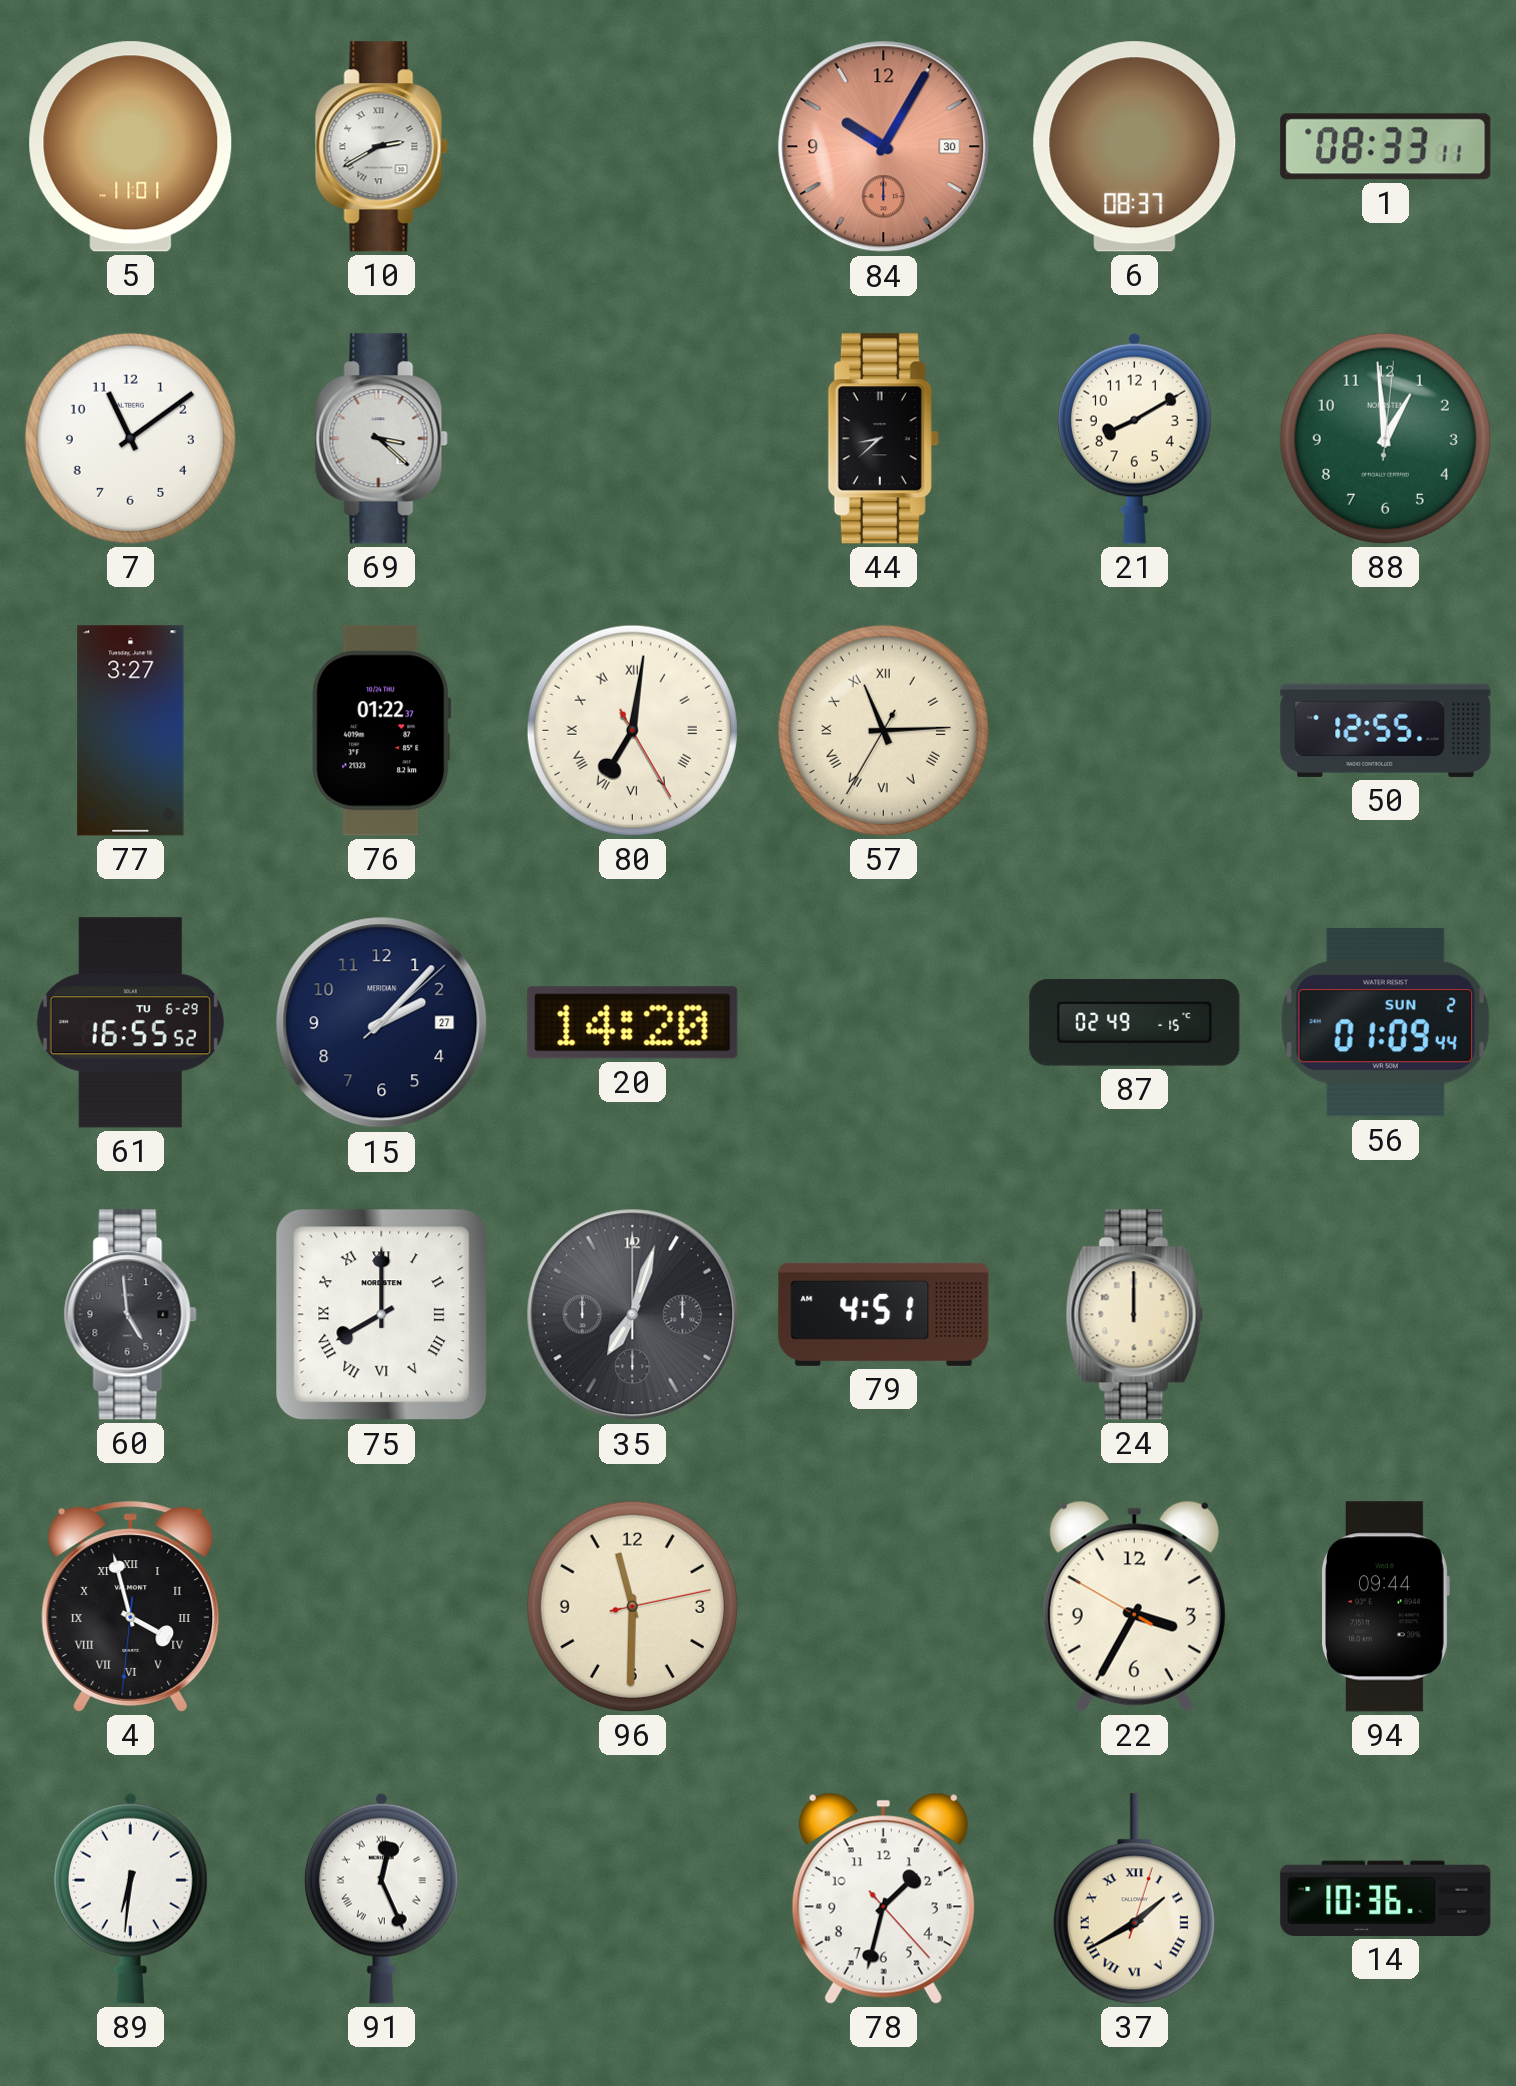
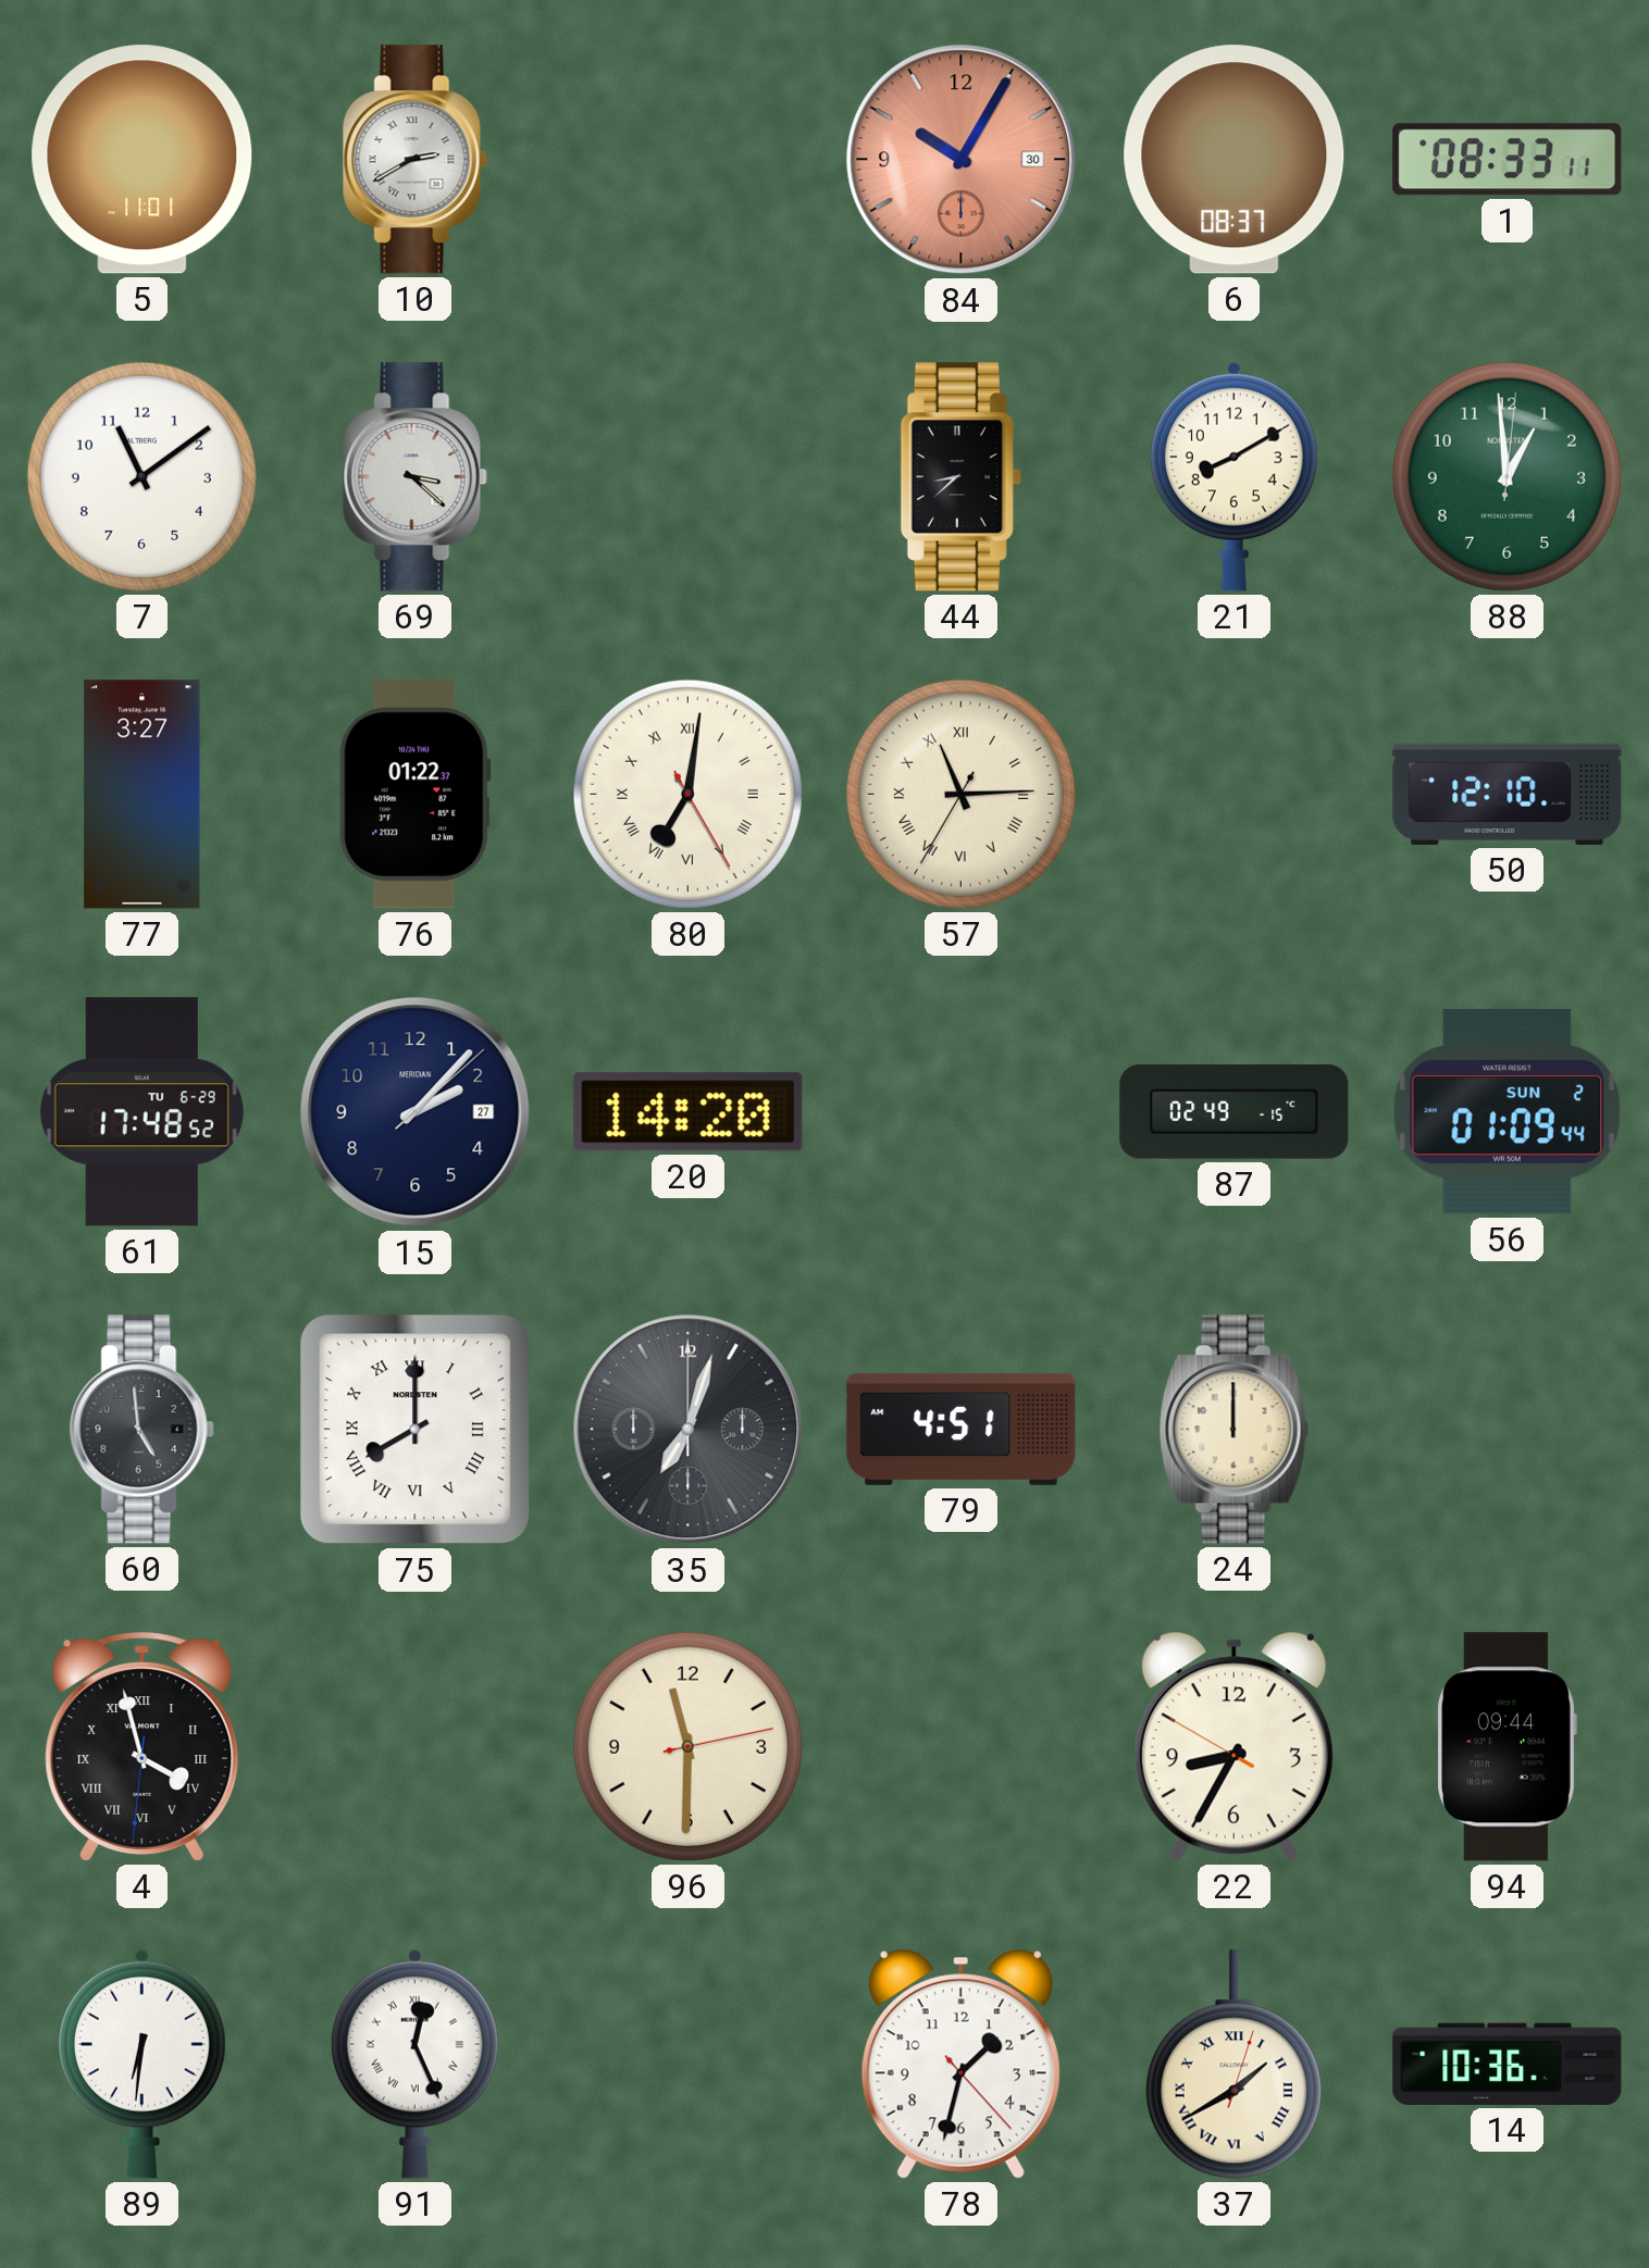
50: 12:55 -> 12:10 (1508, 794)
61: 16:55 -> 17:48 (141, 1112)
22: 3:34 -> 8:34 (1233, 1746)
